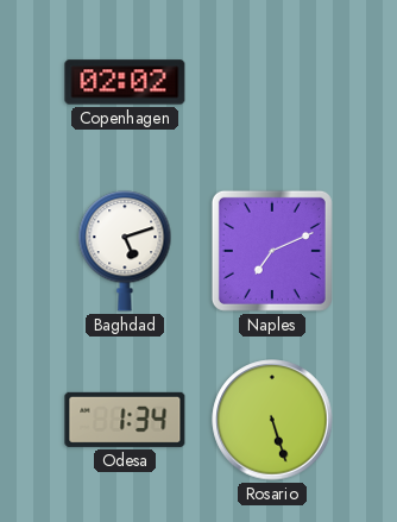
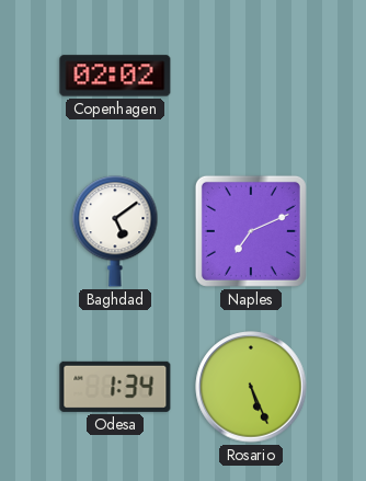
Baghdad: 5:12 -> 5:09 (115, 231)
Rosario: 5:27 -> 5:26 (251, 387)
